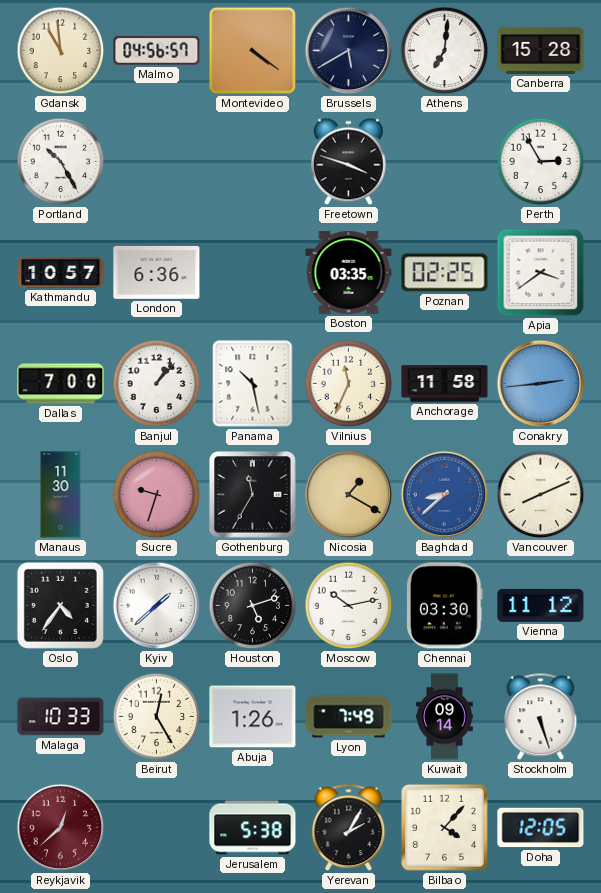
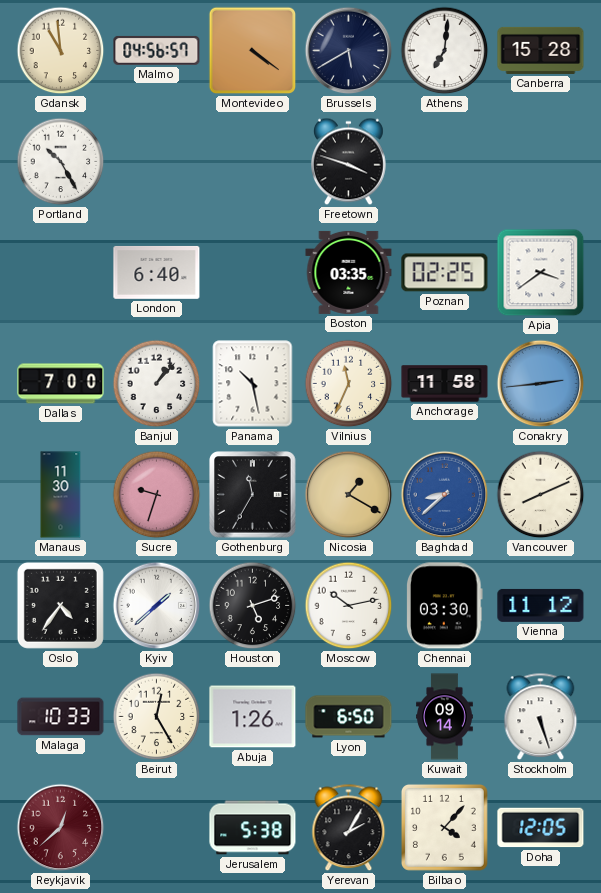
Perth: 2:55 -> none (541, 162)
Kathmandu: 10:57 -> none (61, 272)
London: 6:36 -> 6:40 (157, 272)
Lyon: 7:49 -> 6:50 (349, 717)
